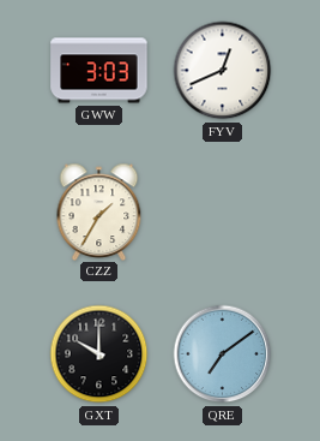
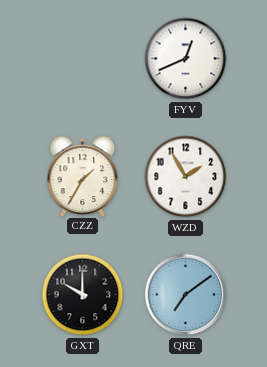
GWW: 3:03 -> none (99, 71)
WZD: none -> 1:55 (186, 177)
